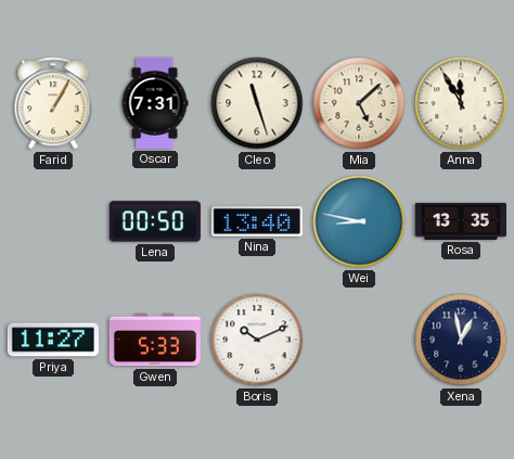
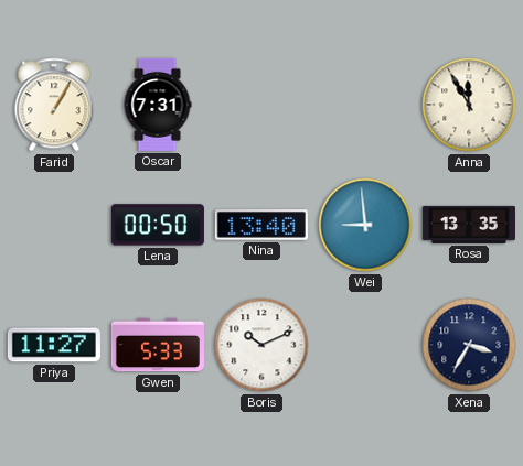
Cleo: 11:27 -> none (257, 103)
Mia: 5:08 -> none (359, 103)
Wei: 8:47 -> 8:59 (365, 225)
Xena: 12:58 -> 3:35 (469, 345)
